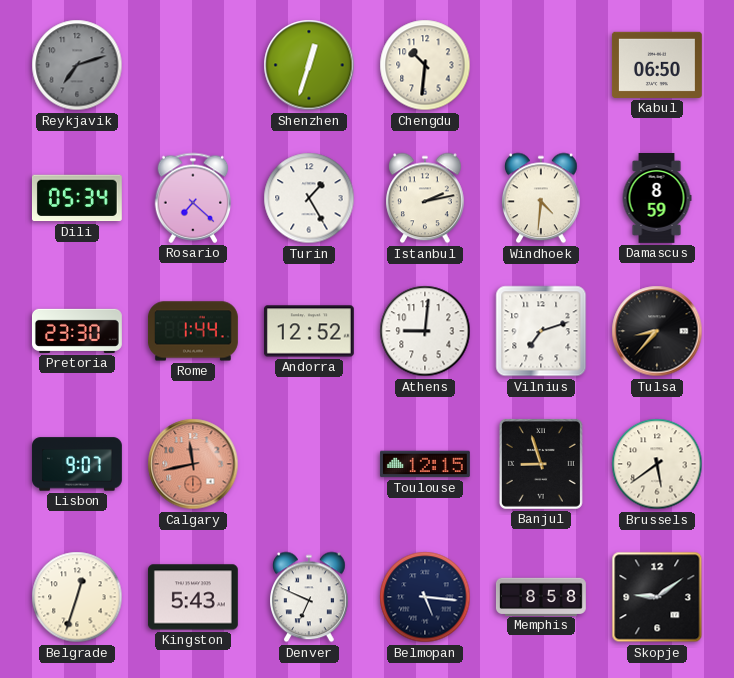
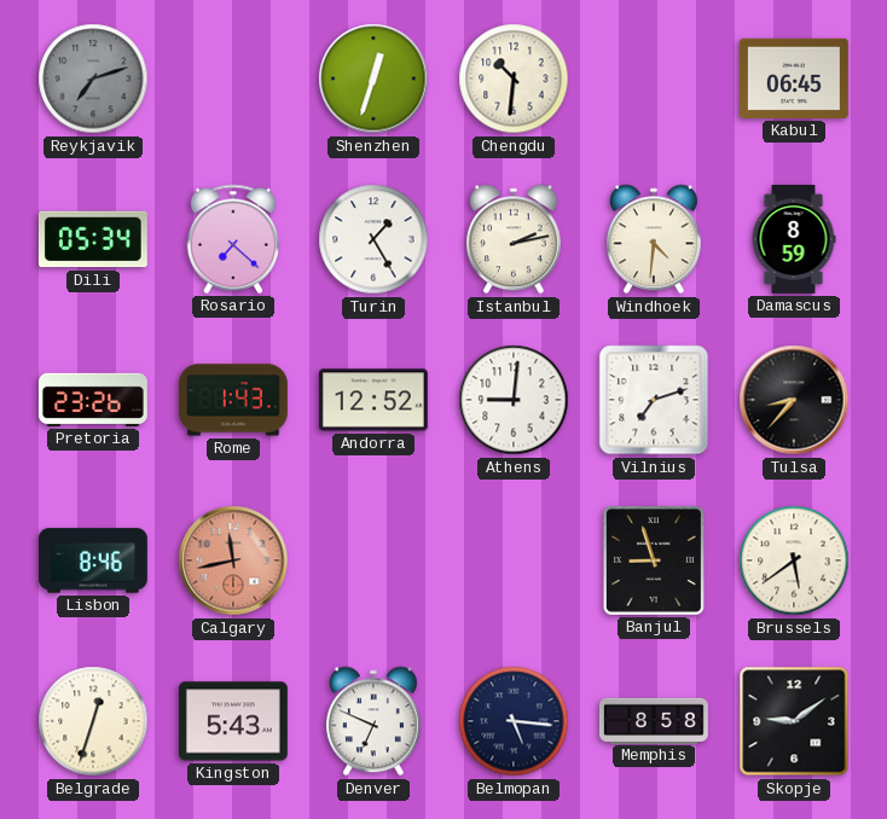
Kabul: 06:50 -> 06:45 (794, 79)
Pretoria: 23:30 -> 23:26 (93, 400)
Rome: 1:44 -> 1:43 (233, 400)
Lisbon: 9:07 -> 8:46 (93, 560)
Toulouse: 12:15 -> none (425, 464)
